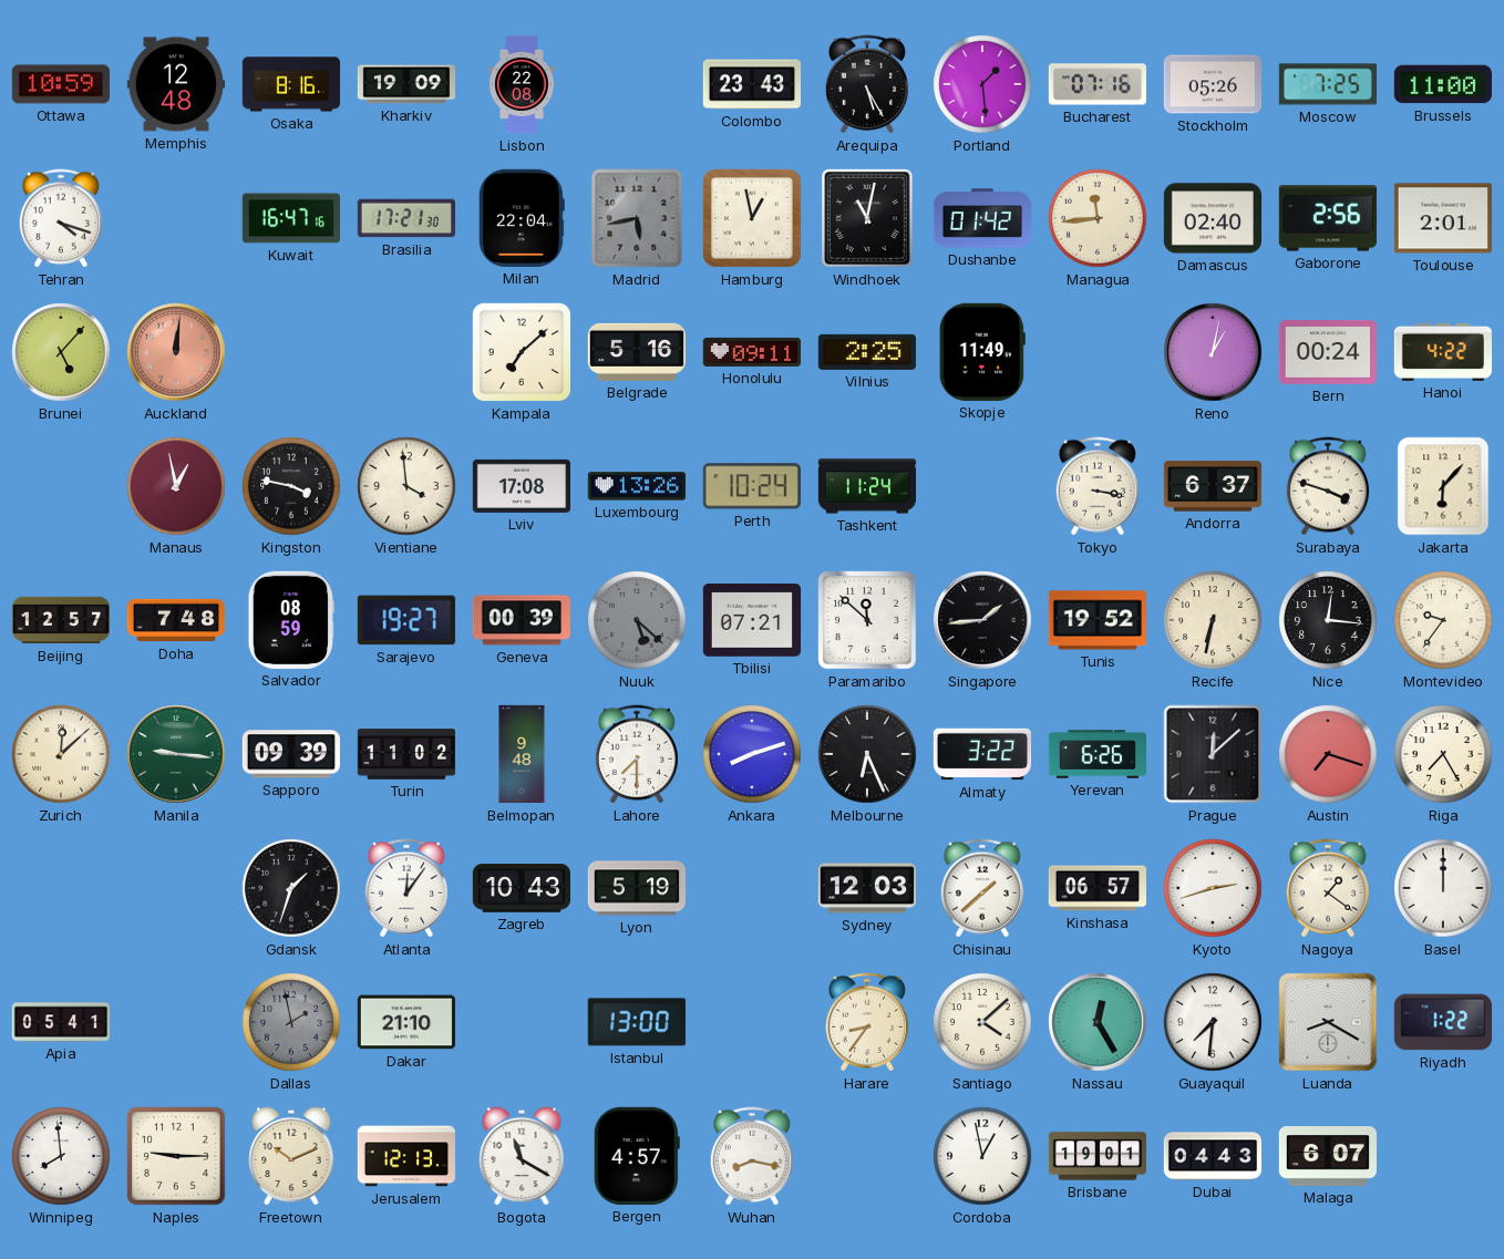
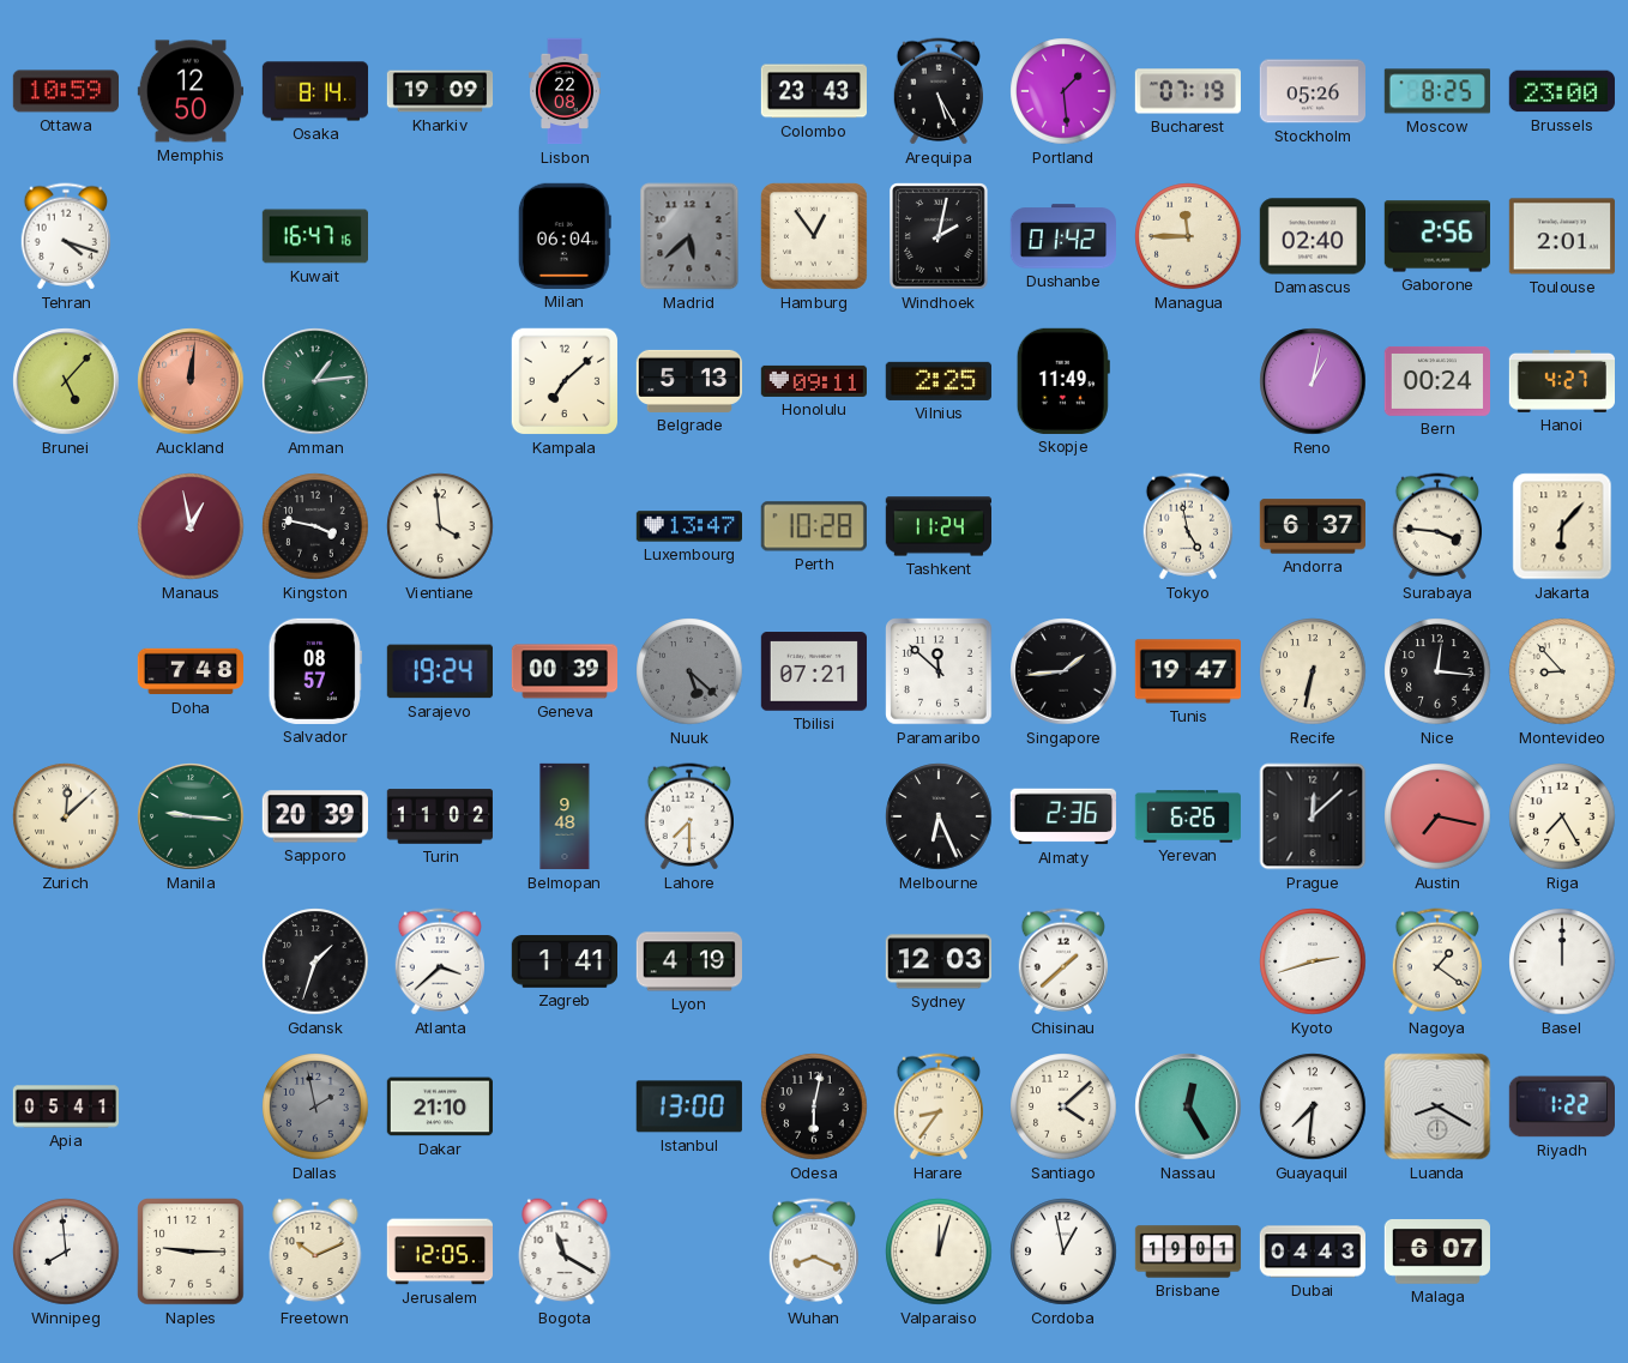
Memphis: 12:48 -> 12:50 (189, 91)
Osaka: 8:16 -> 8:14 (315, 91)
Bucharest: 07:16 -> 07:19 (1187, 91)
Moscow: 7:25 -> 8:25 (1436, 91)
Brussels: 11:00 -> 23:00 (1562, 91)
Brasilia: 17:21 -> none (405, 218)
Milan: 22:04 -> 06:04 (565, 236)
Madrid: 5:43 -> 5:38 (689, 236)
Hamburg: 12:58 -> 12:54 (814, 236)
Windhoek: 11:02 -> 2:02 (939, 237)
Managua: 11:44 -> 11:45 (1188, 236)
Amman: none -> 1:14 (315, 381)
Belgrade: 5:16 -> 5:13 (688, 381)
Hanoi: 4:22 -> 4:27 (1561, 381)
Lviv: 17:08 -> none (521, 486)
Luxembourg: 13:26 -> 13:47 (688, 526)
Perth: 10:24 -> 10:28 (814, 526)
Tokyo: 3:17 -> 4:58 (1187, 526)
Surabaya: 3:48 -> 3:46 (1436, 526)
Beijing: 12:57 -> none (61, 620)
Salvador: 08:59 -> 08:57 (315, 671)
Sarajevo: 19:27 -> 19:24 (439, 671)
Tunis: 19:52 -> 19:47 (1187, 671)
Montevideo: 9:36 -> 8:53 (1562, 671)
Sapporo: 09:39 -> 20:39 (314, 816)
Ankara: 8:12 -> none (752, 754)
Almaty: 3:22 -> 2:36 (1062, 816)
Austin: 7:18 -> 7:17 (1437, 816)
Atlanta: 12:06 -> 3:38 (439, 961)
Zagreb: 10:43 -> 1:41 (563, 961)
Lyon: 5:19 -> 4:19 (688, 961)
Kinshasa: 06:57 -> none (1096, 888)
Odesa: none -> 6:02 (814, 1106)
Jerusalem: 12:13 -> 12:05 (439, 1252)
Bergen: 4:57 -> none (637, 1156)
Wuhan: 8:17 -> 8:19 (813, 1252)
Valparaiso: none -> 12:03 (939, 1252)
